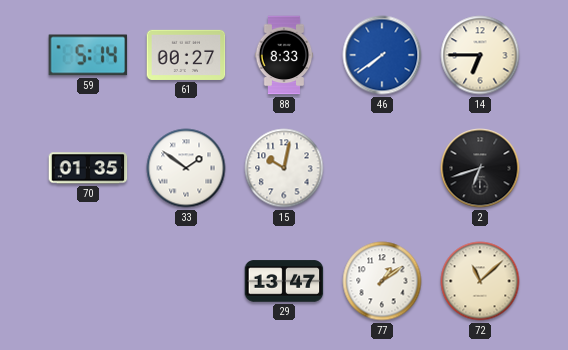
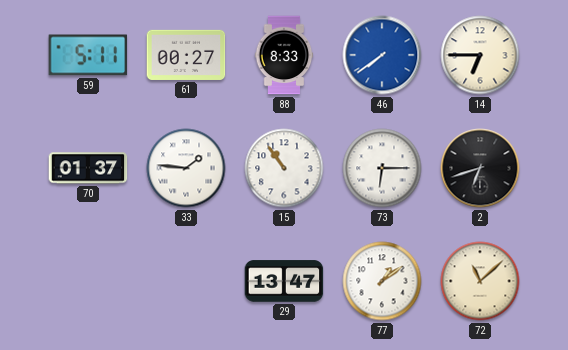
59: 5:14 -> 5:11 (88, 55)
70: 01:35 -> 01:37 (88, 168)
33: 1:51 -> 1:46 (186, 168)
15: 10:02 -> 10:54 (284, 168)
73: none -> 6:15 (382, 168)
